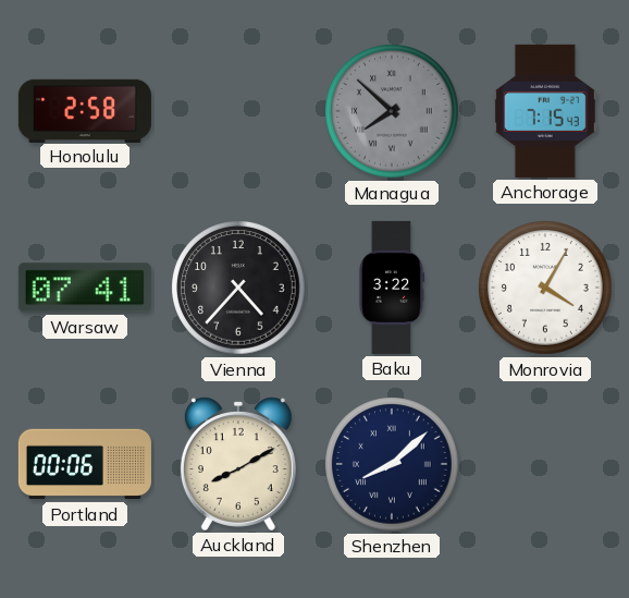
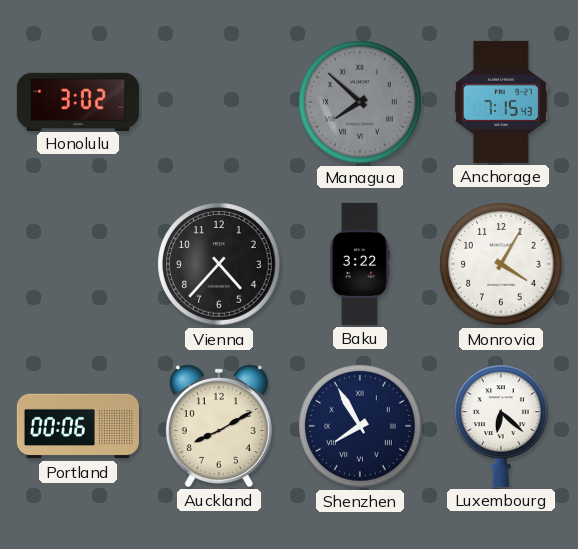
Honolulu: 2:58 -> 3:02 (78, 101)
Warsaw: 07:41 -> none (85, 288)
Shenzhen: 8:08 -> 7:55 (360, 426)
Luxembourg: none -> 6:22 (502, 426)
